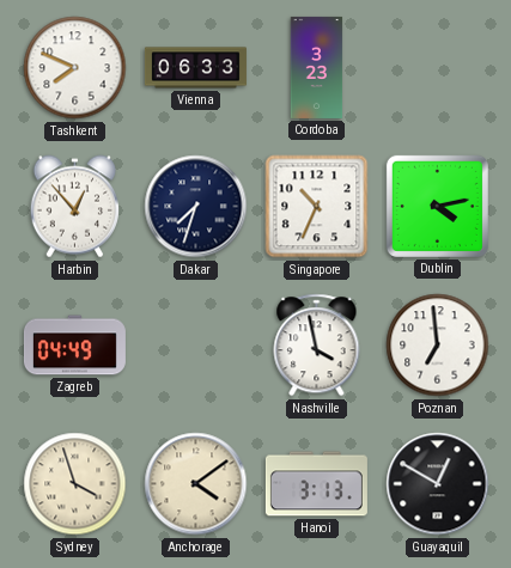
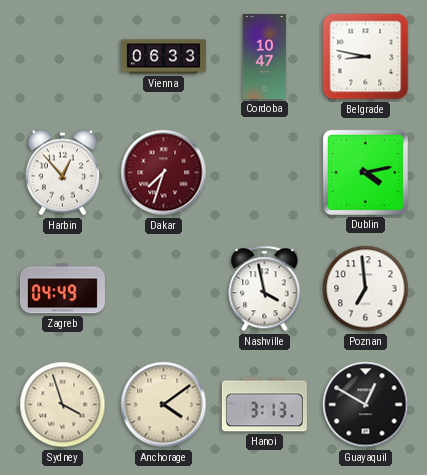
Tashkent: 7:49 -> none (75, 68)
Cordoba: 3:23 -> 10:47 (265, 56)
Belgrade: none -> 8:47 (366, 57)
Dakar dial: navy -> burgundy (164, 173)
Singapore: 10:34 -> none (317, 207)
